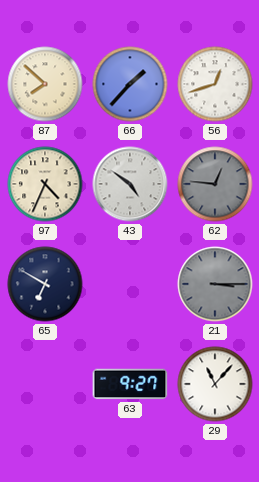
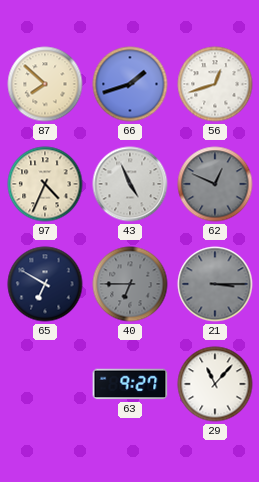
66: 1:37 -> 1:42 (130, 84)
43: 4:51 -> 4:56 (130, 184)
62: 12:46 -> 12:49 (215, 184)
40: none -> 6:45 (130, 284)
